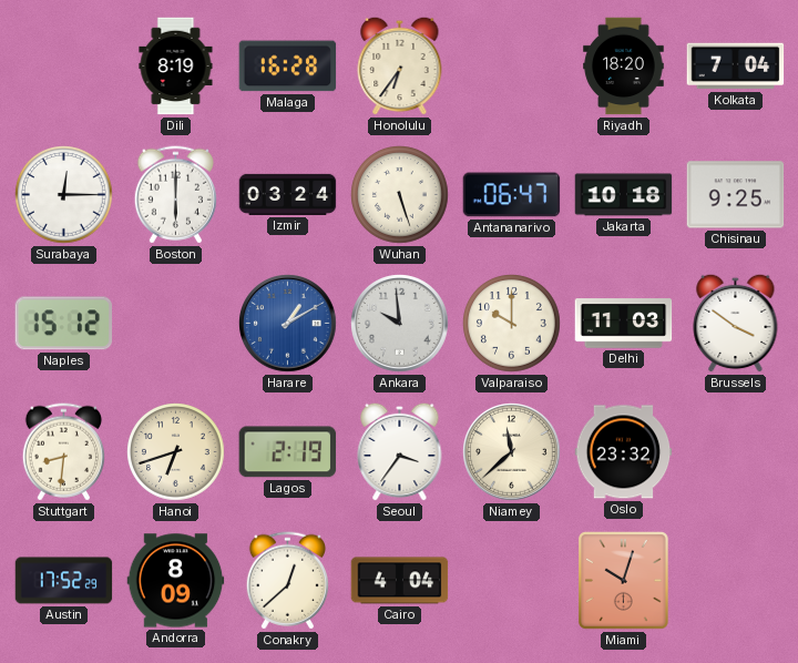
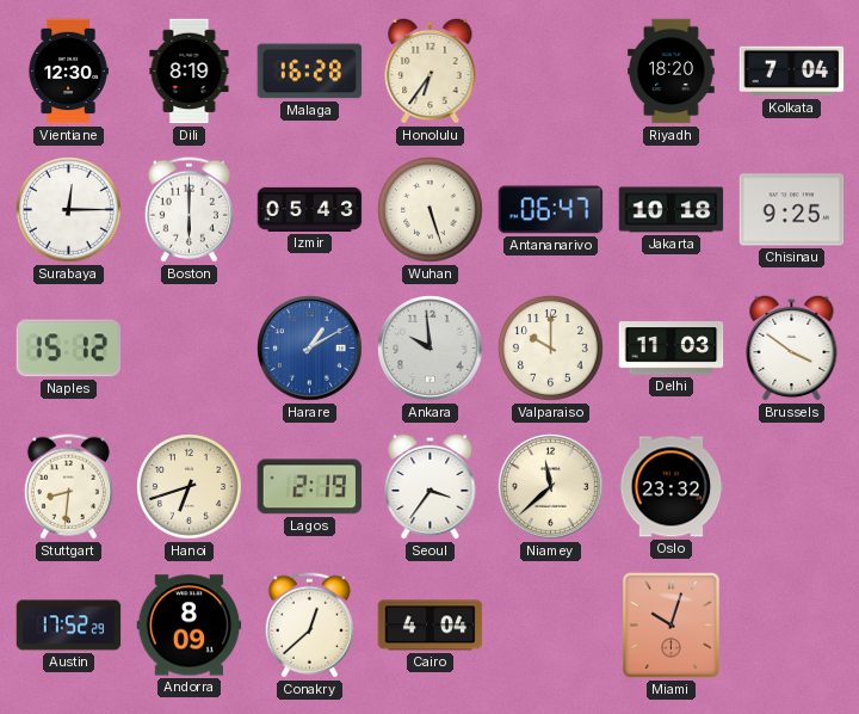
Vientiane: none -> 12:30 (68, 72)
Izmir: 03:24 -> 05:43 (310, 209)
